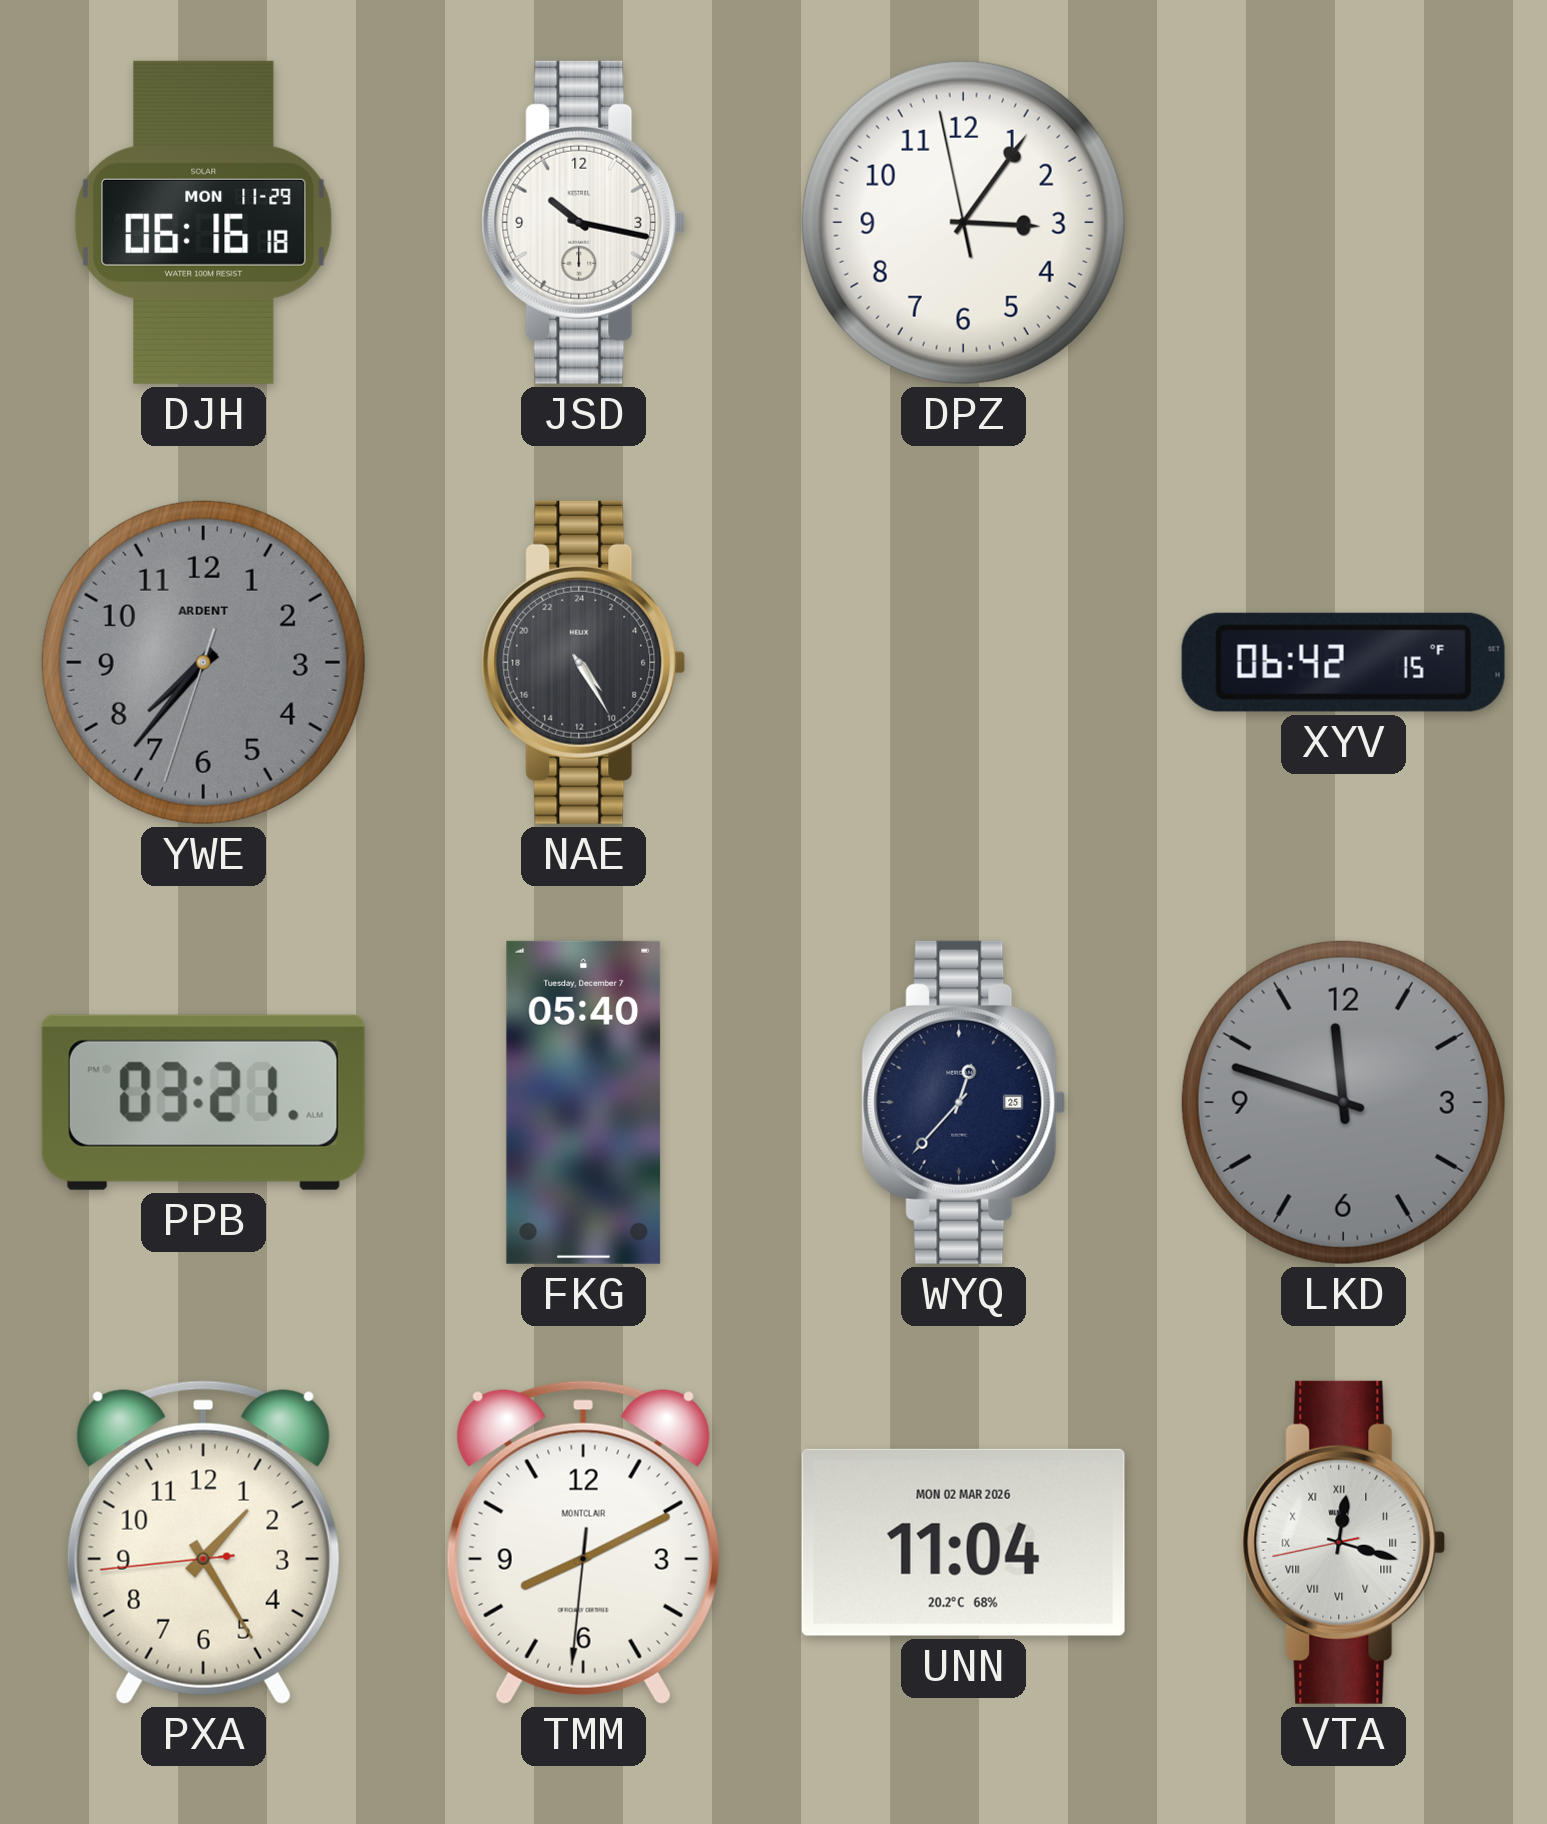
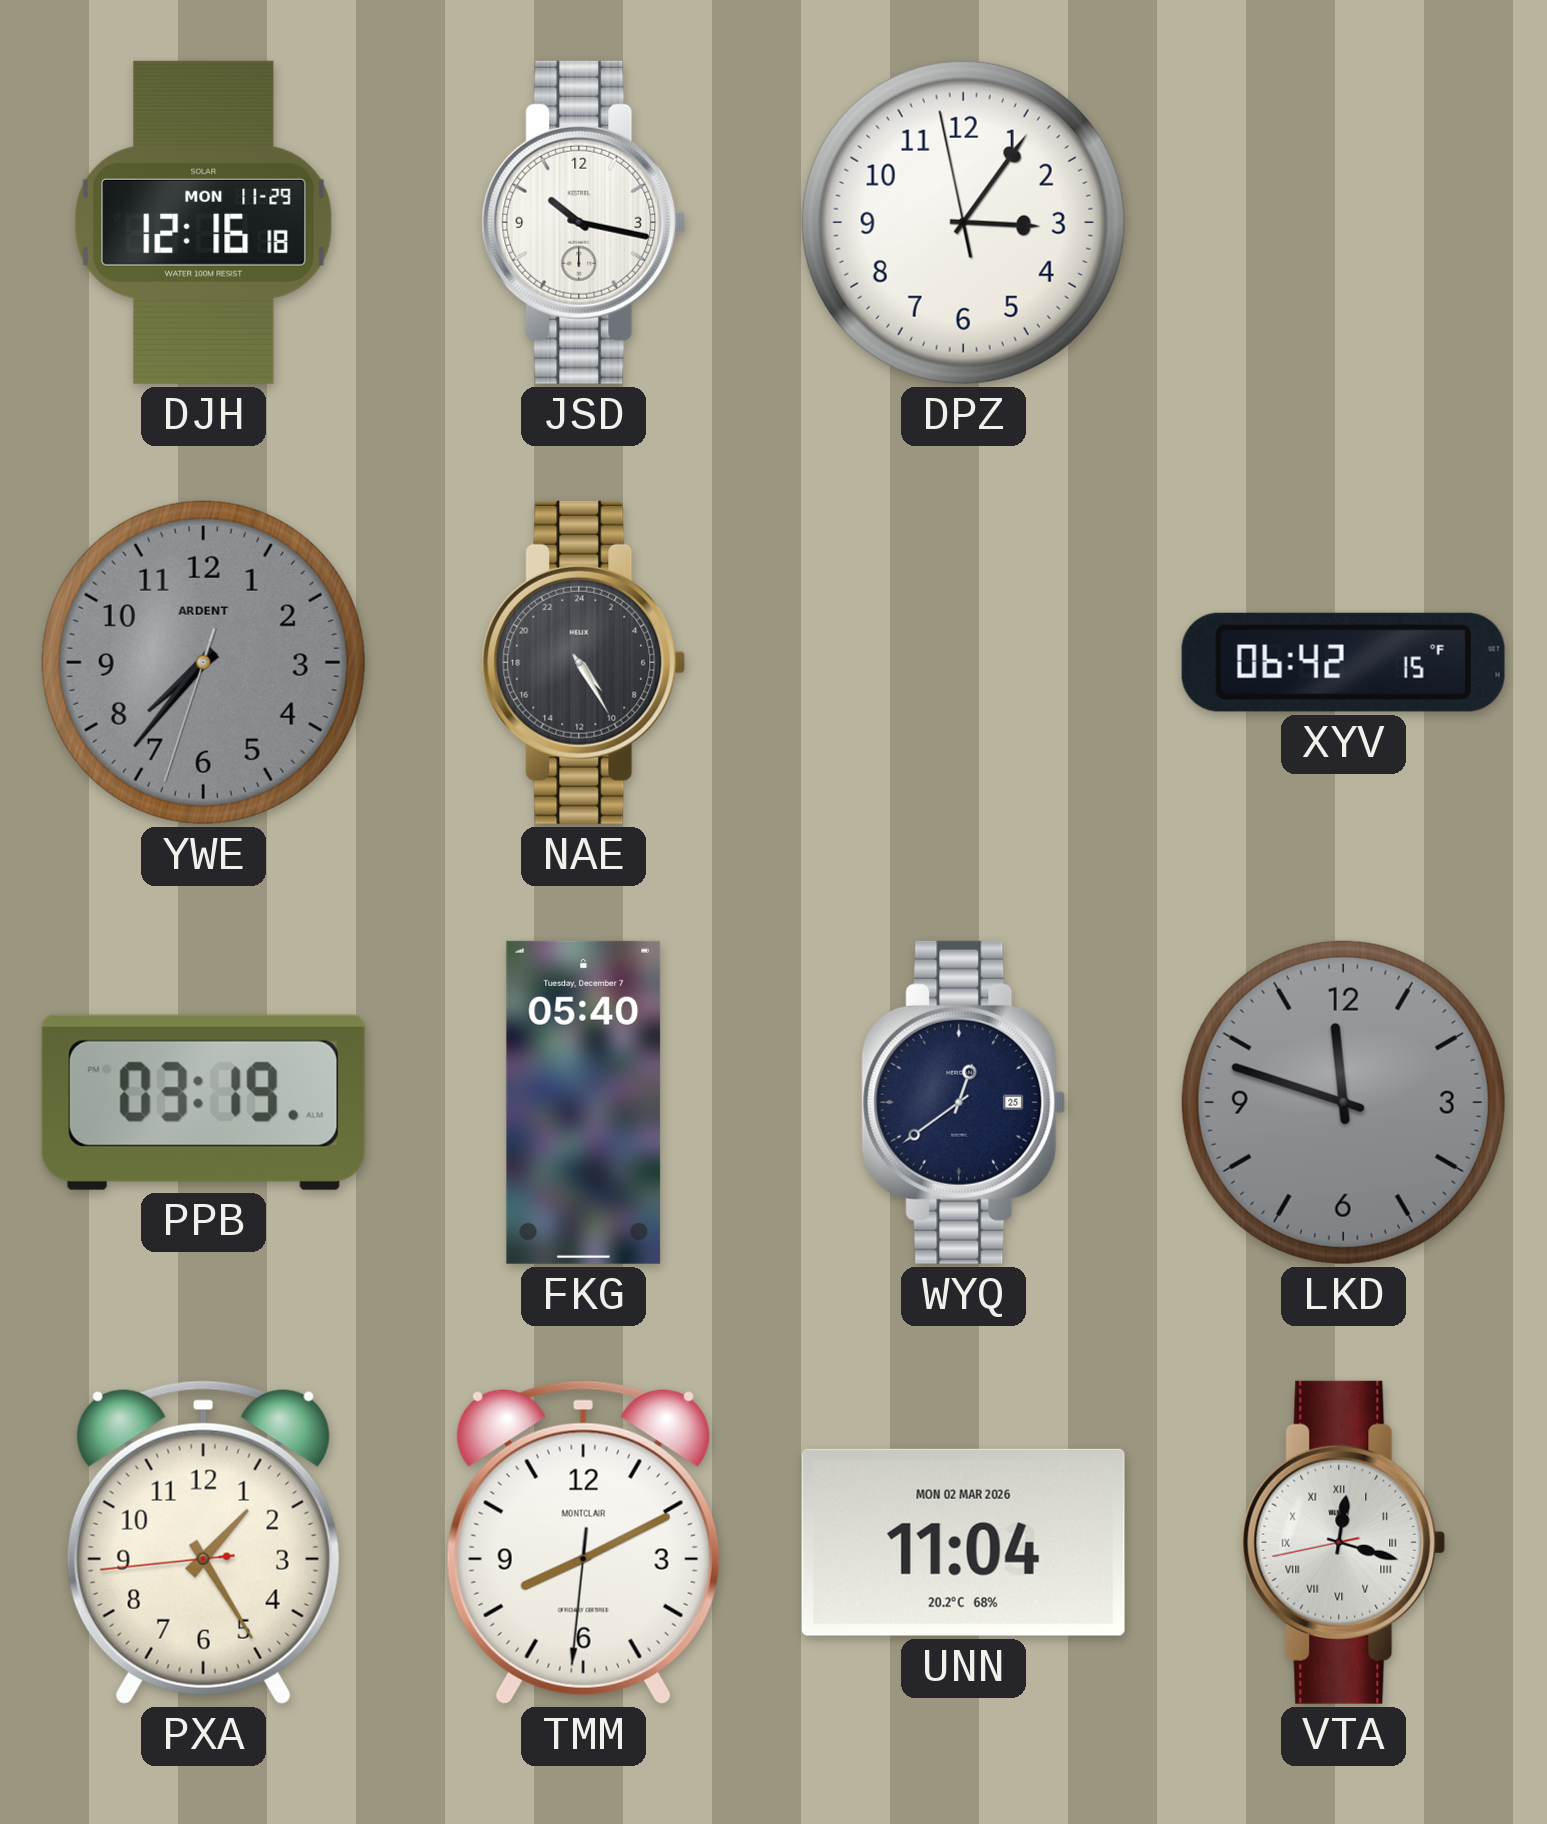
DJH: 06:16 -> 12:16 (203, 222)
PPB: 03:21 -> 03:19 (203, 1102)
WYQ: 12:37 -> 12:39 (964, 1102)
